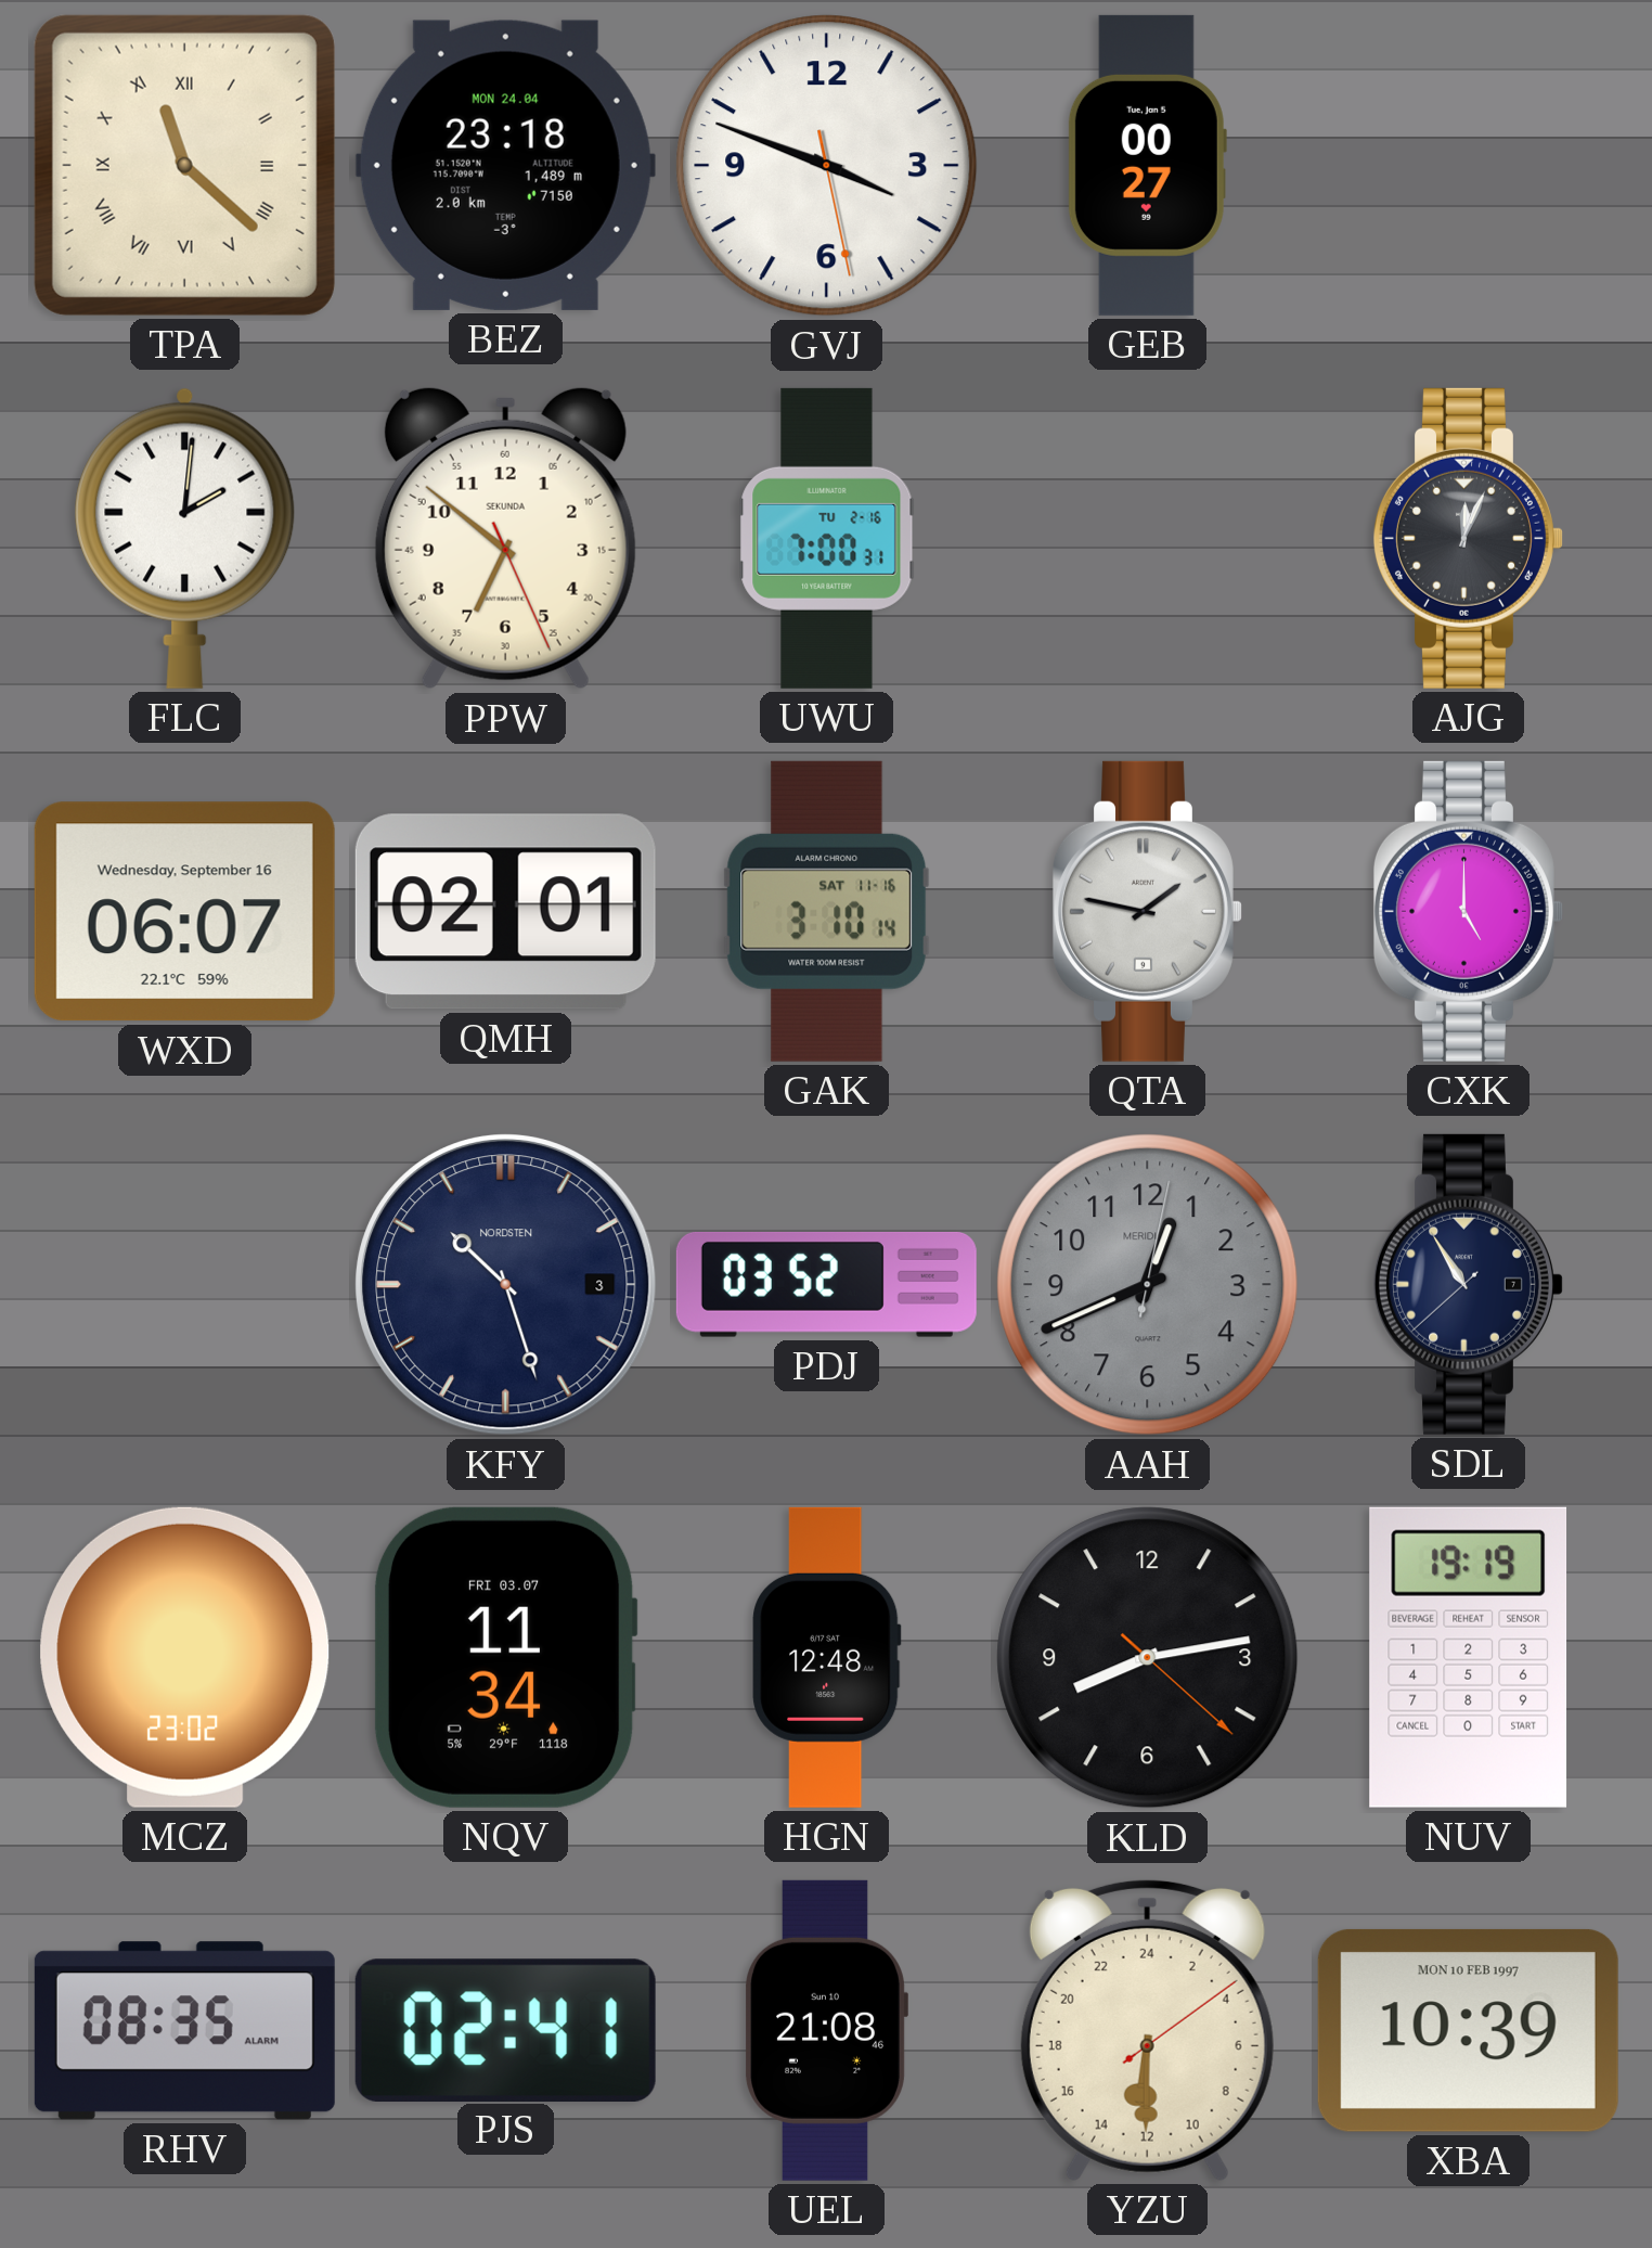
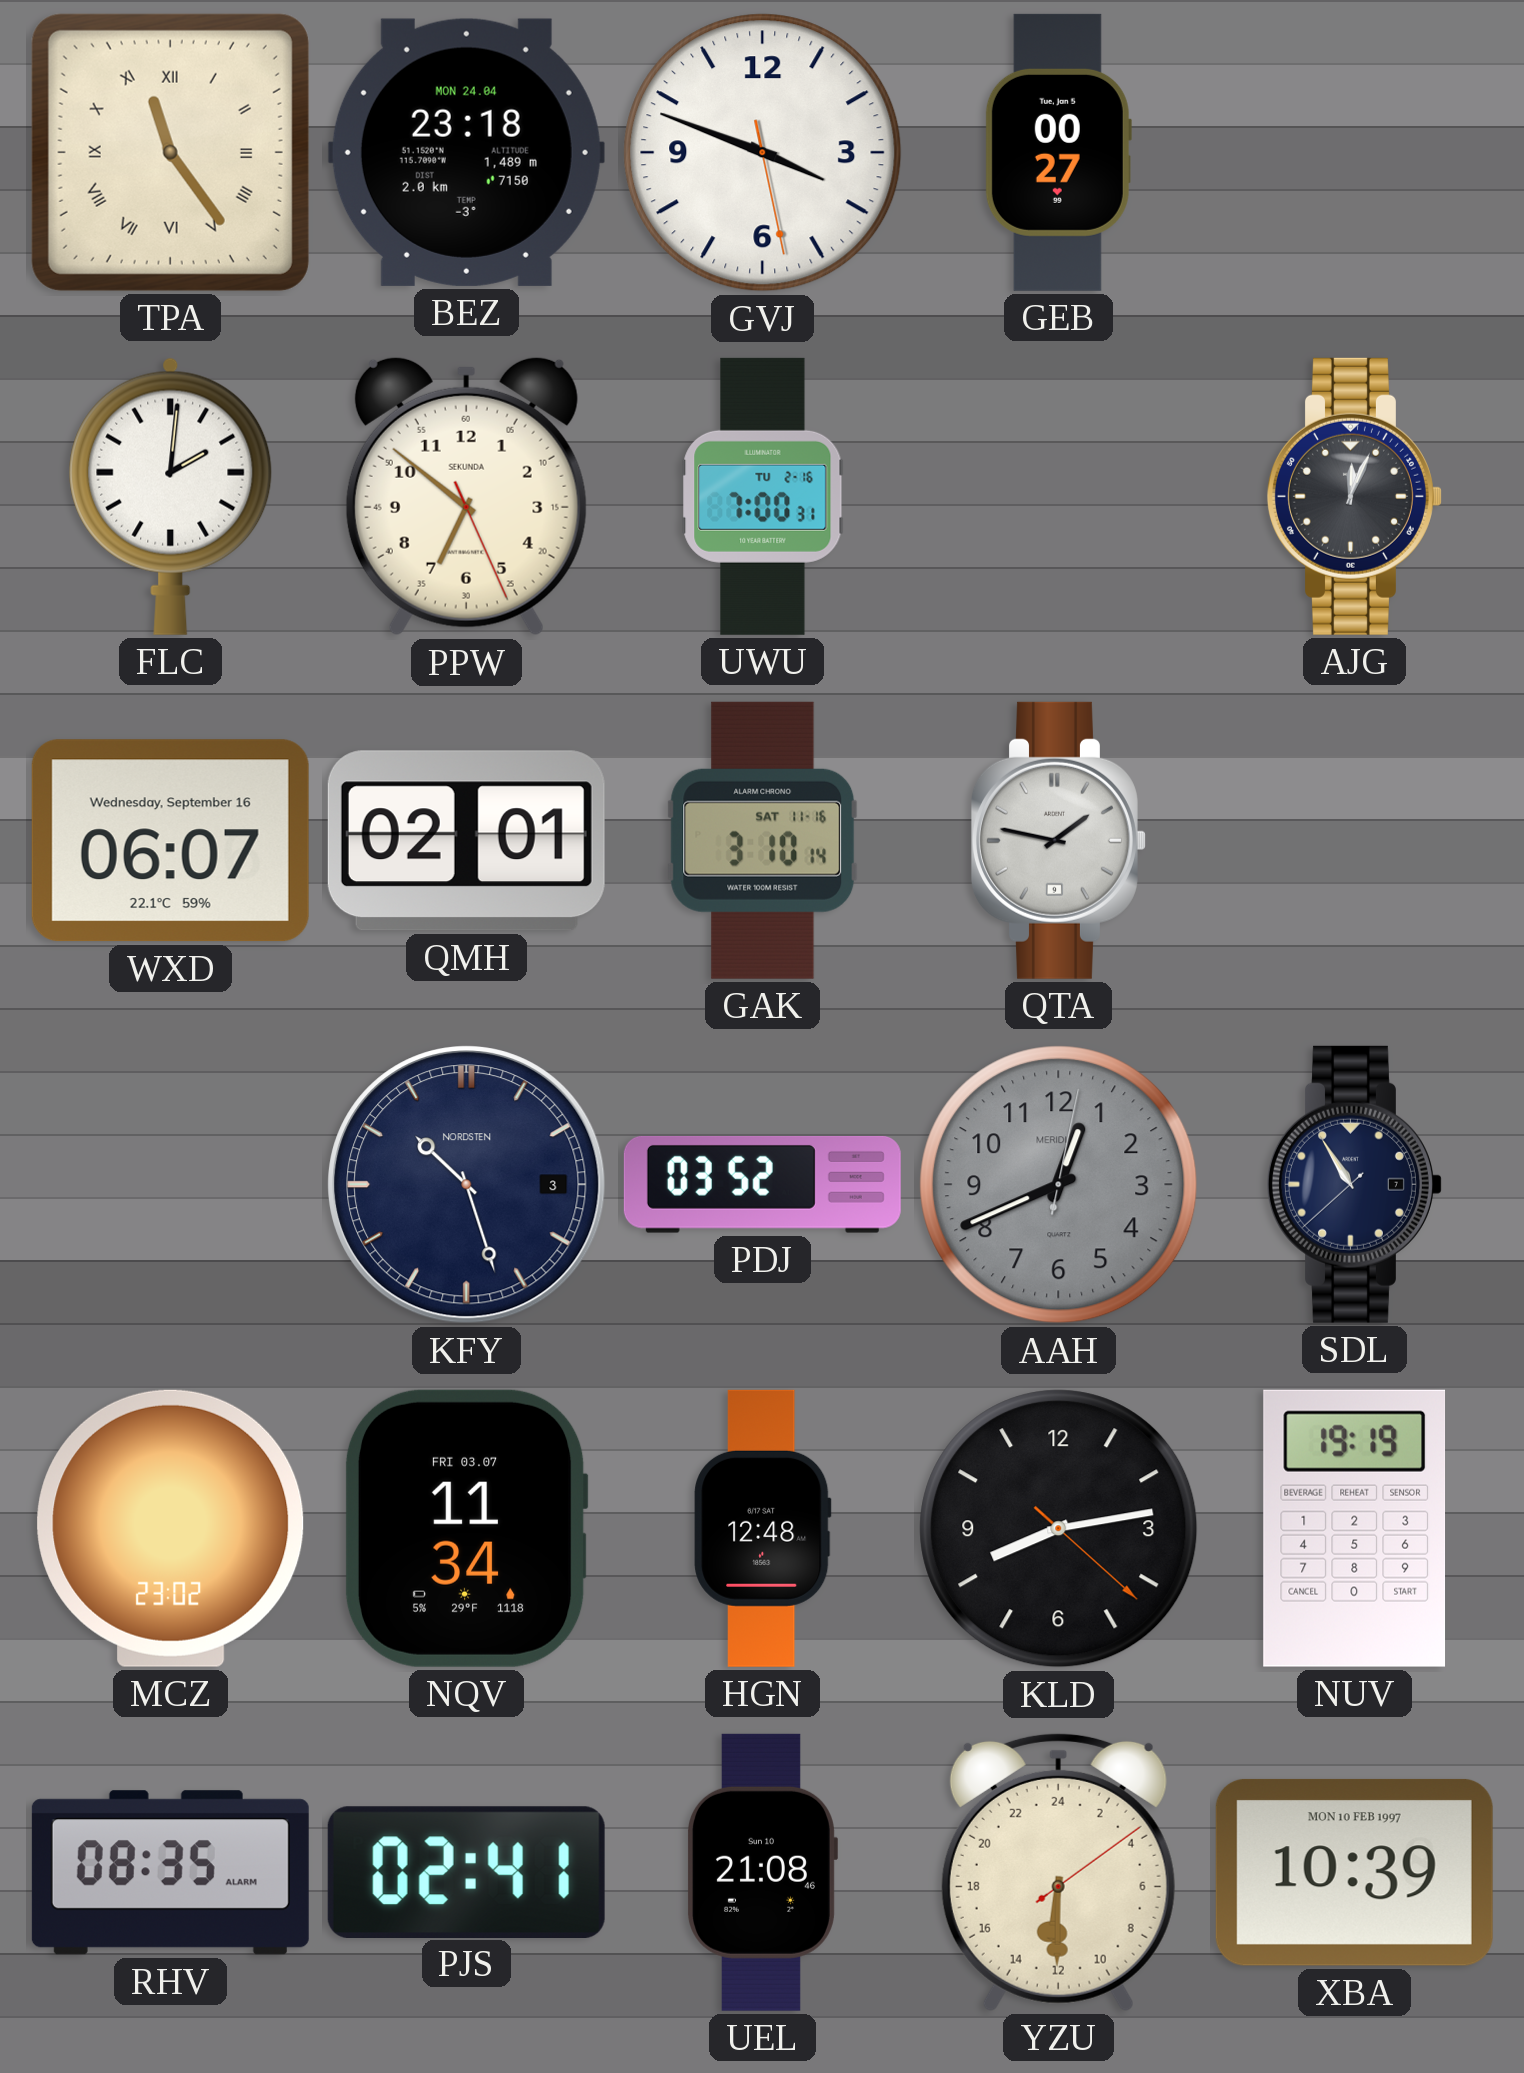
TPA: 11:22 -> 11:24 (170, 152)
CXK: 5:00 -> none (1468, 911)
